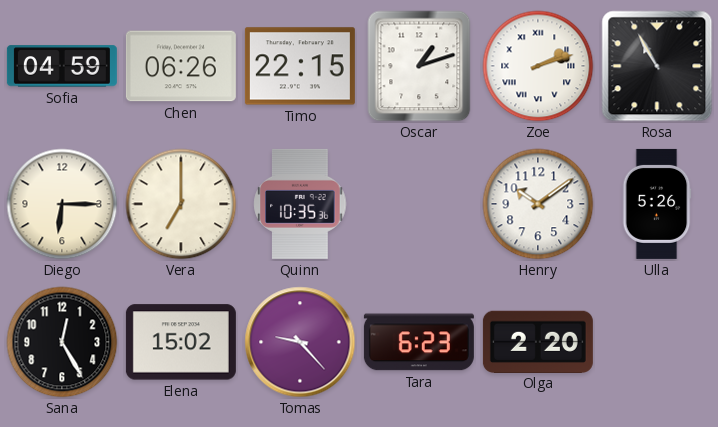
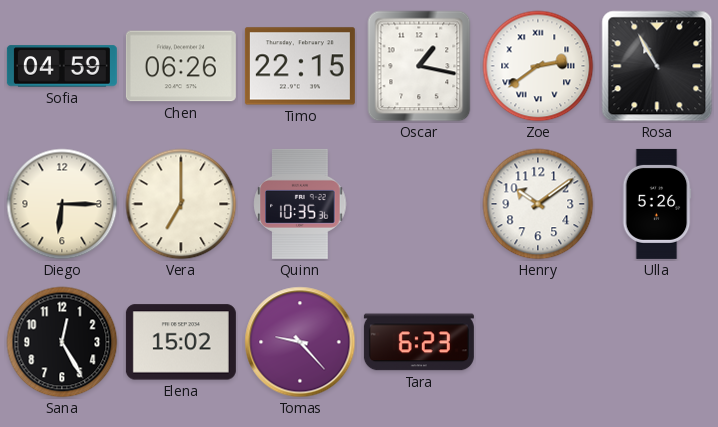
Oscar: 1:12 -> 1:17 (419, 66)
Zoe: 2:12 -> 2:39 (538, 66)
Olga: 2:20 -> none (538, 341)
